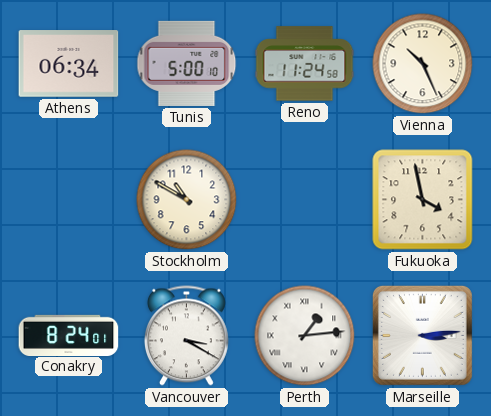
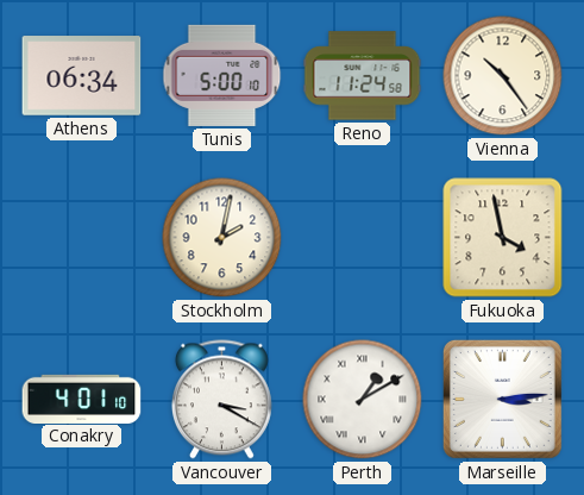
Vienna: 10:26 -> 10:24 (503, 76)
Stockholm: 10:50 -> 2:02 (222, 238)
Conakry: 8:24 -> 4:01 (82, 399)
Perth: 1:14 -> 1:10 (363, 400)
